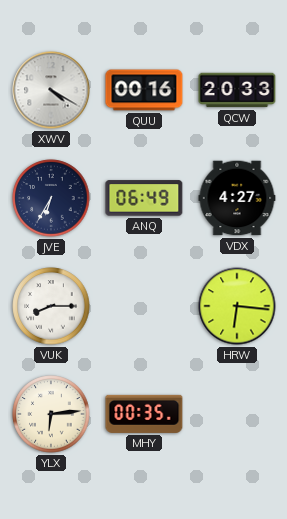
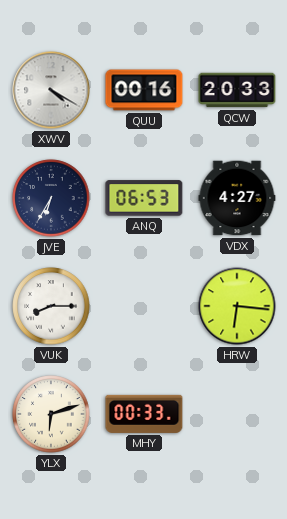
ANQ: 06:49 -> 06:53 (144, 198)
YLX: 6:14 -> 6:12 (51, 414)
MHY: 00:35 -> 00:33 (144, 414)
